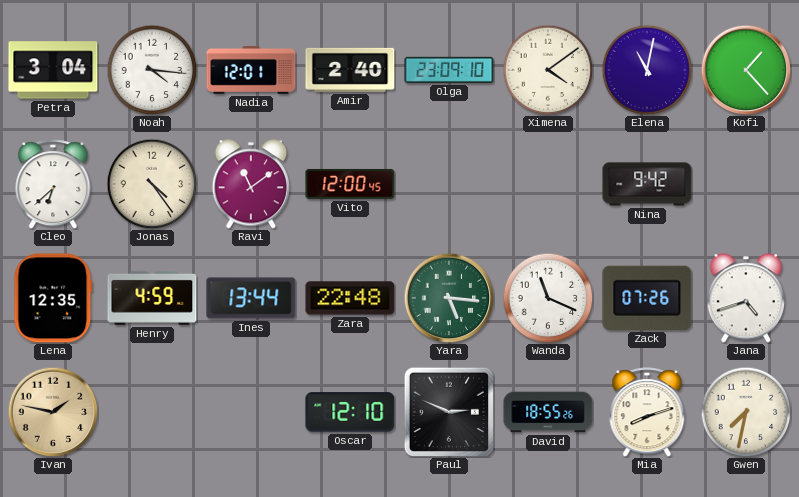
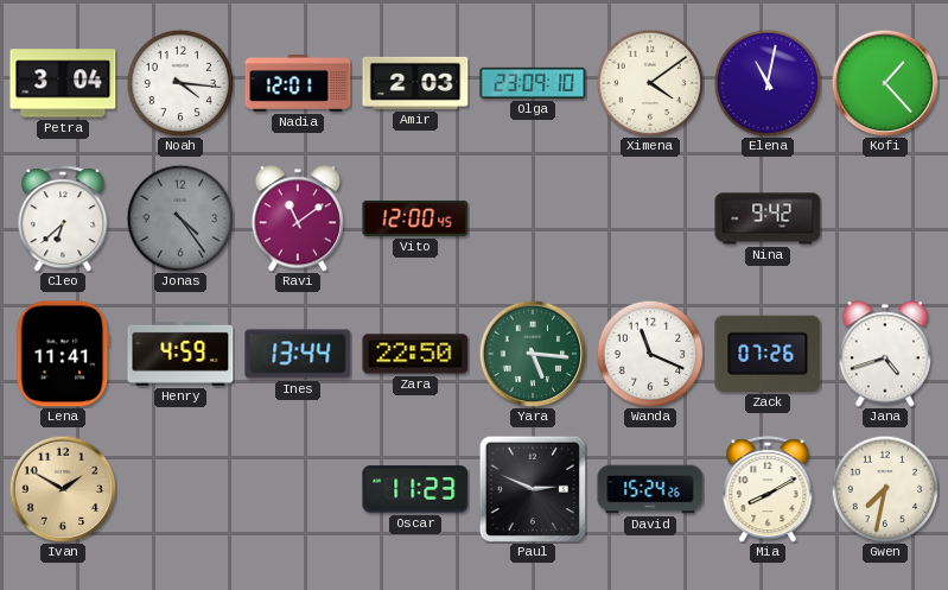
Amir: 2:40 -> 2:03 (415, 83)
Jonas dial: cream -> grey (180, 218)
Lena: 12:35 -> 11:41 (63, 354)
Zara: 22:48 -> 22:50 (415, 354)
Ivan: 1:47 -> 1:50 (63, 489)
Oscar: 12:10 -> 11:23 (415, 489)
David: 18:55 -> 15:24 (650, 489)
Mia: 8:12 -> 8:10 (768, 489)
